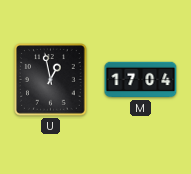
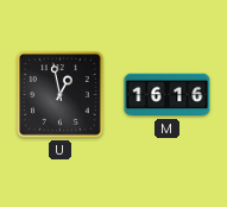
M: 17:04 -> 16:16 (168, 95)
